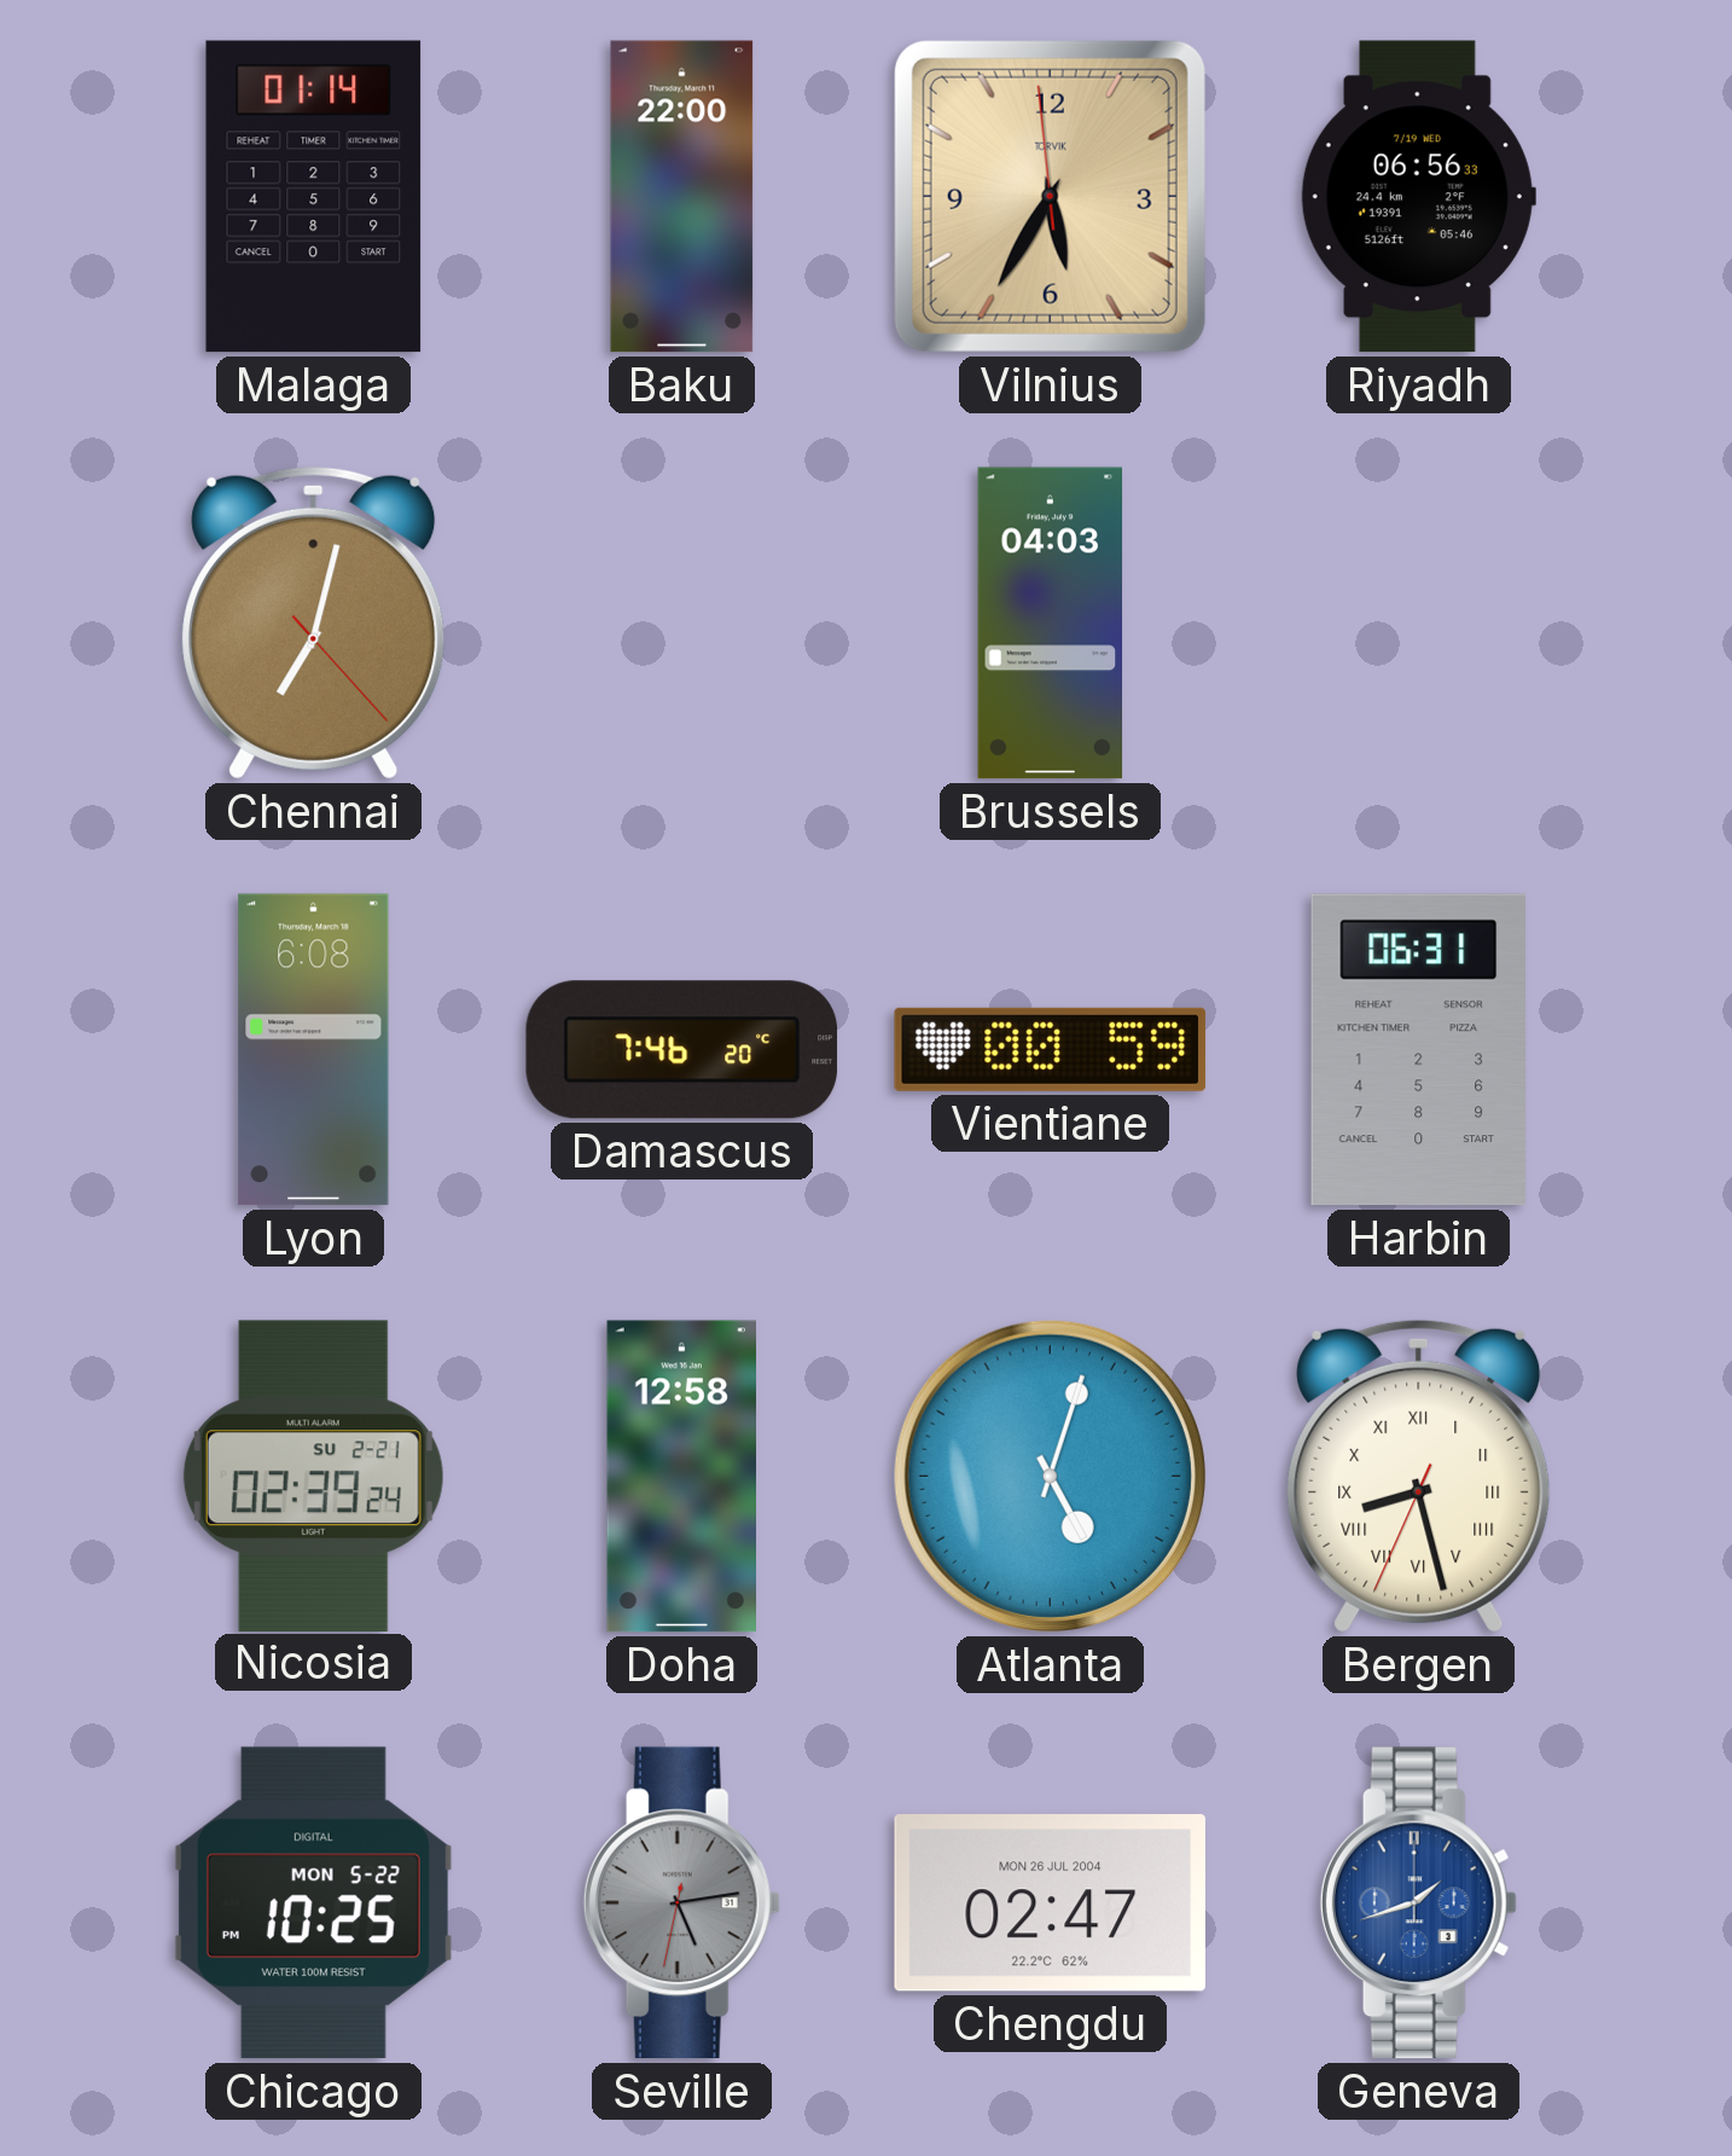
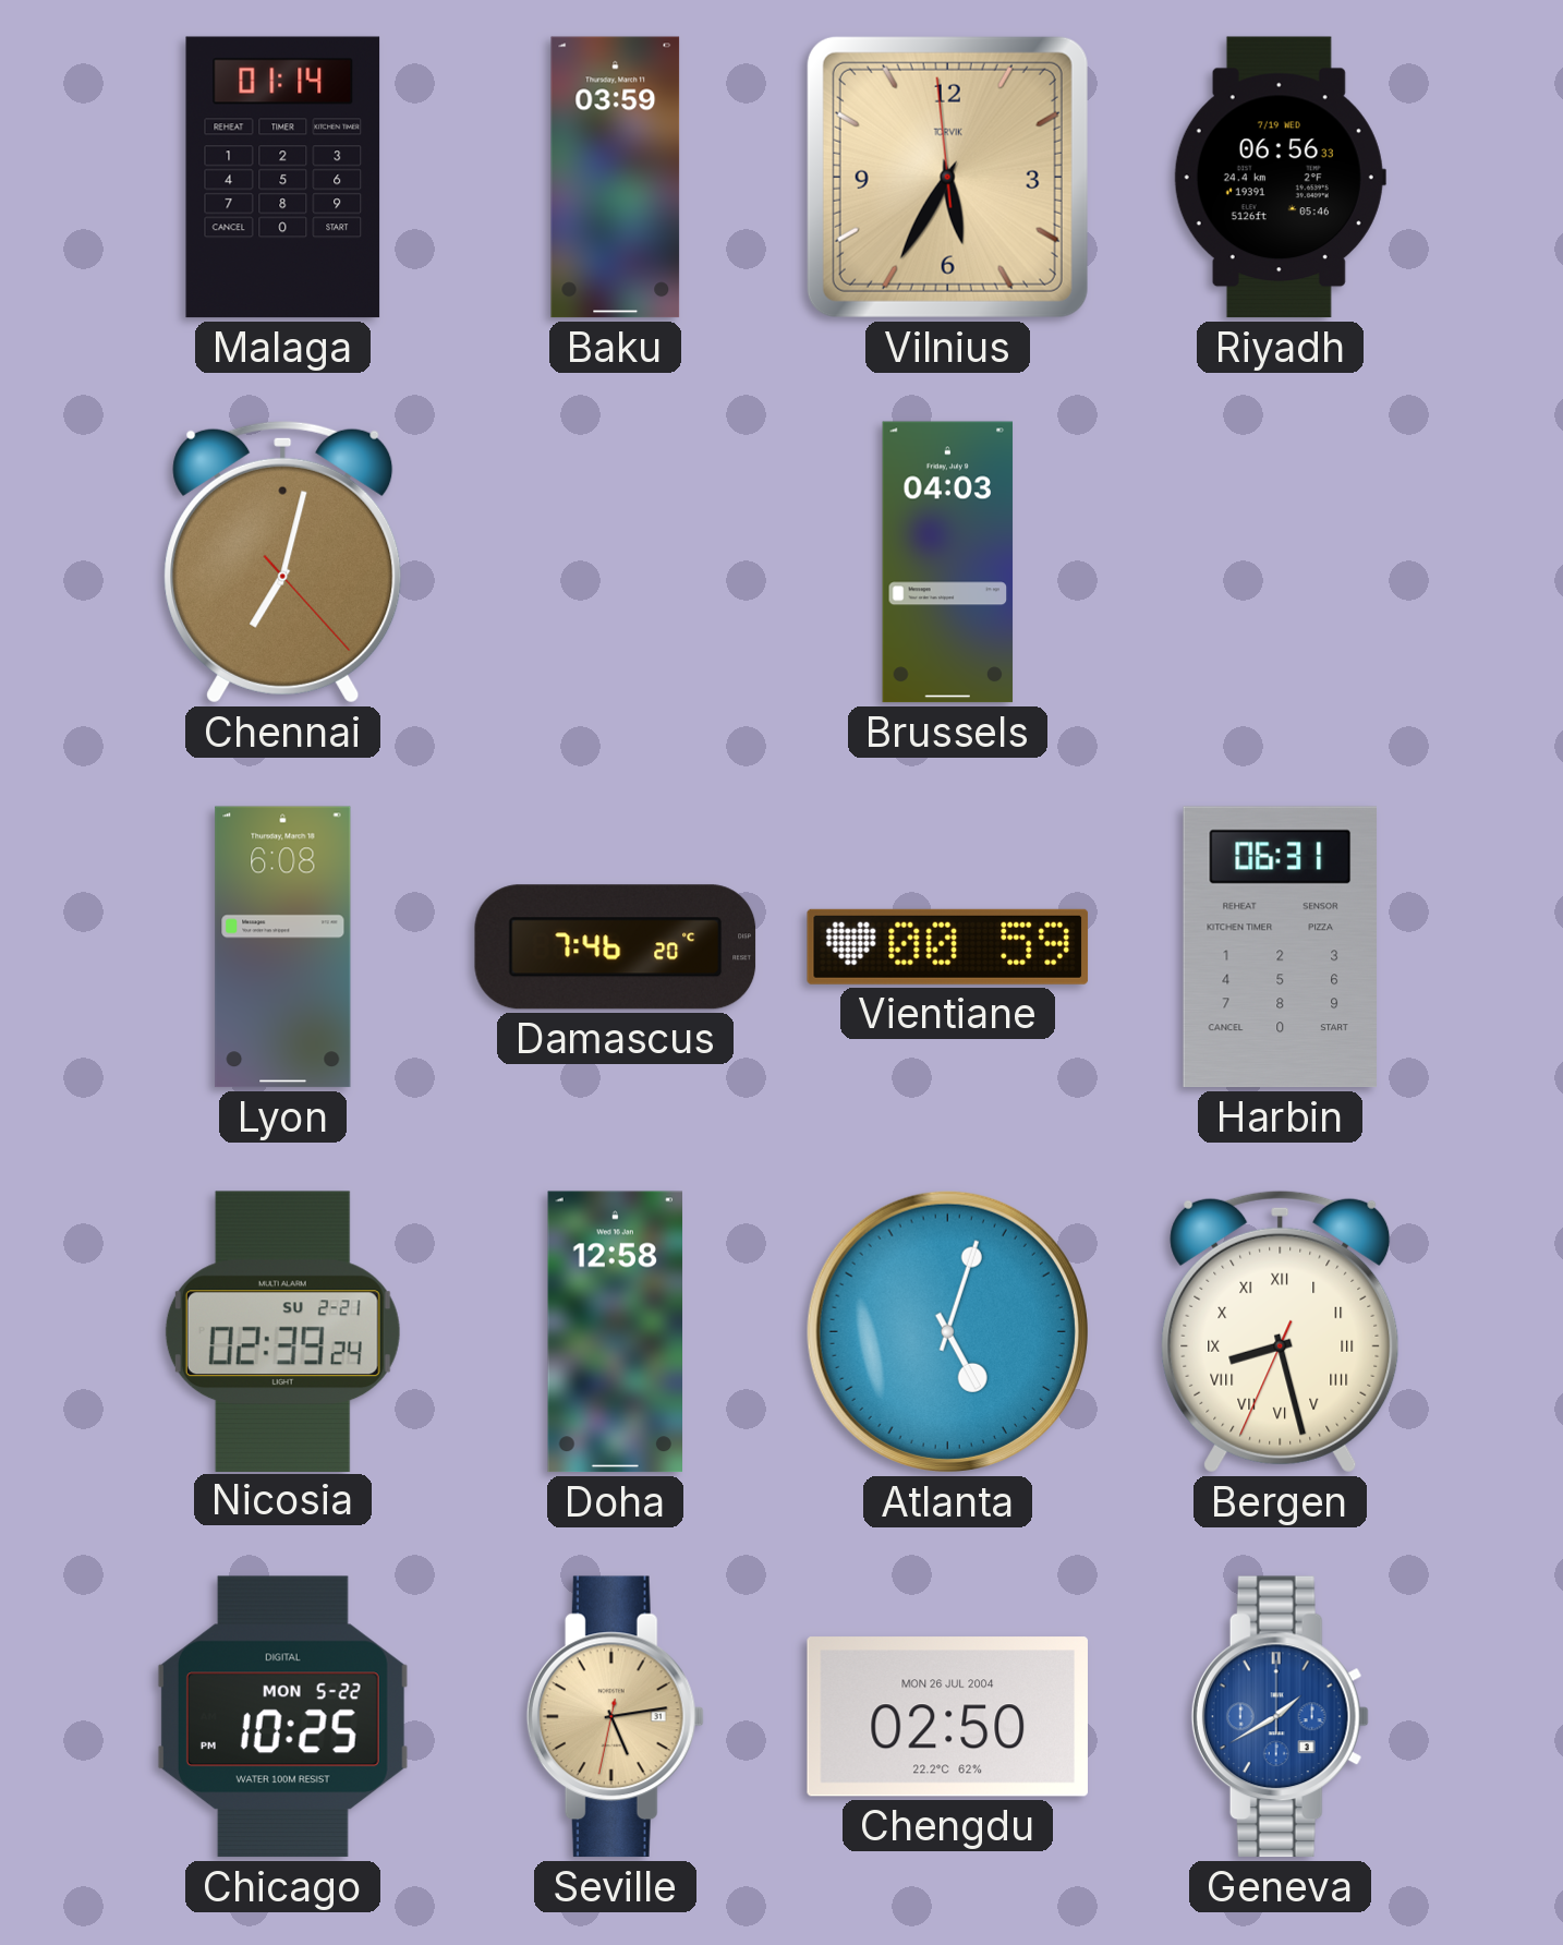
Baku: 22:00 -> 03:59 (616, 178)
Seville dial: grey -> champagne (615, 1717)
Chengdu: 02:47 -> 02:50 (947, 1717)
Geneva: 1:42 -> 1:40 (1280, 1717)
